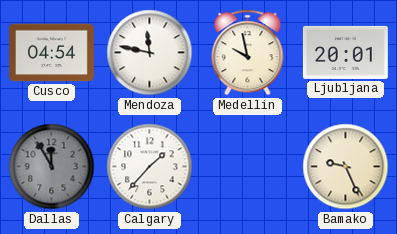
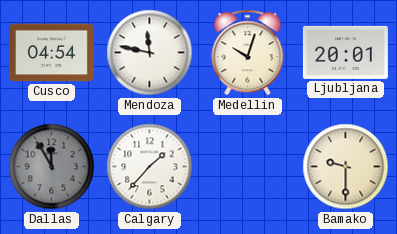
Medellin: 9:58 -> 10:03 (248, 53)
Bamako: 9:26 -> 9:30 (346, 167)
